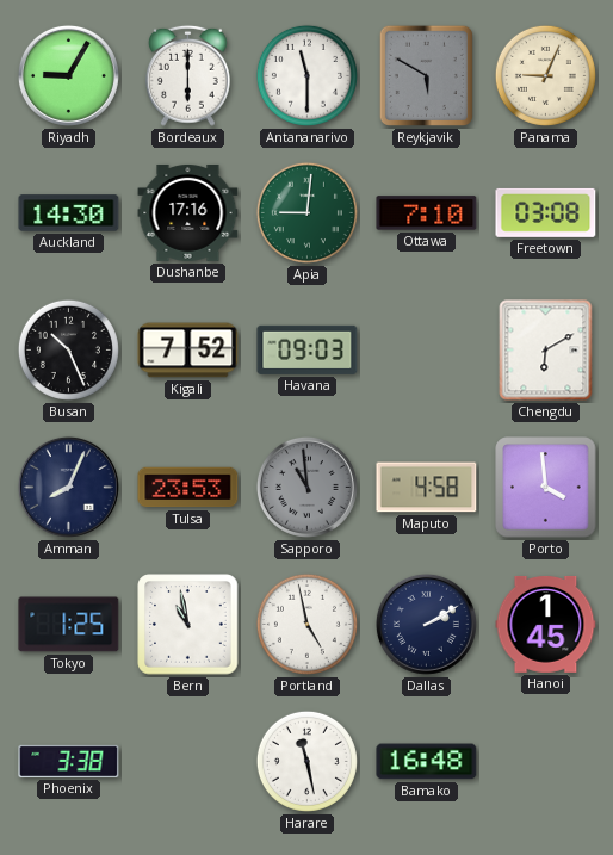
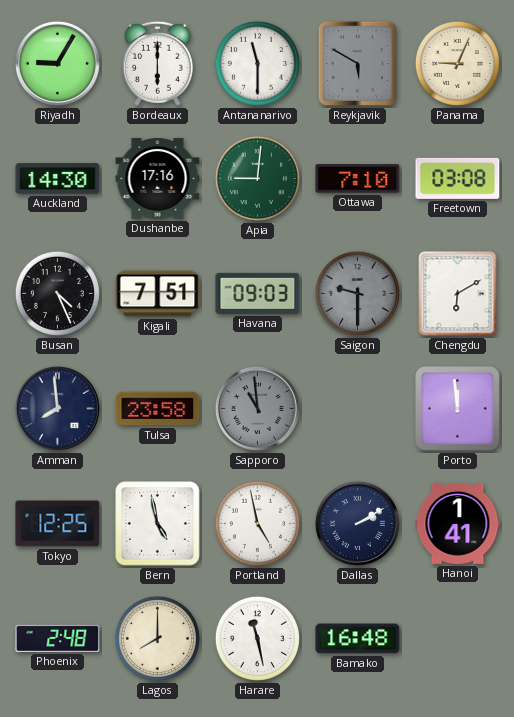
Busan: 10:26 -> 4:26 (57, 293)
Kigali: 7:52 -> 7:51 (158, 294)
Saigon: none -> 9:30 (357, 293)
Amman: 8:04 -> 7:59 (57, 408)
Tulsa: 23:53 -> 23:58 (158, 409)
Maputo: 4:58 -> none (427, 488)
Porto: 3:59 -> 11:59 (458, 409)
Tokyo: 1:25 -> 12:25 (58, 524)
Bern: 10:58 -> 4:58 (158, 524)
Hanoi: 1:45 -> 1:41 (458, 523)
Phoenix: 3:38 -> 2:48 (58, 638)
Lagos: none -> 8:00 (157, 638)
